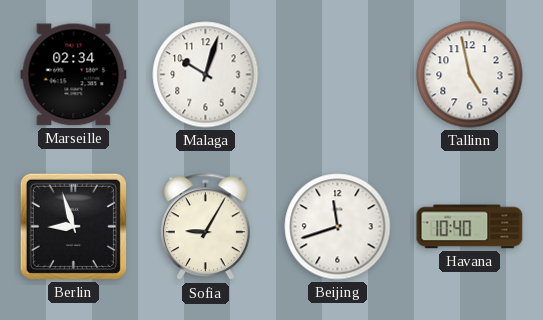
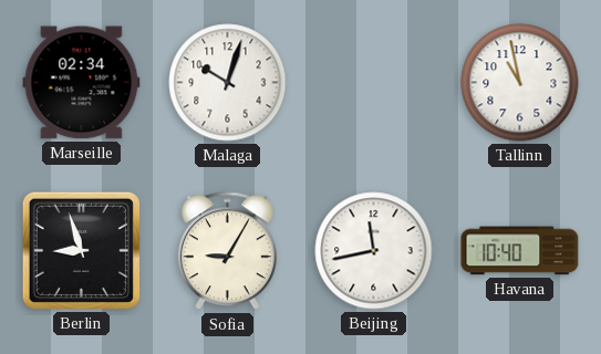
Tallinn: 4:58 -> 10:58 (520, 83)
Beijing: 11:42 -> 11:43 (374, 251)
